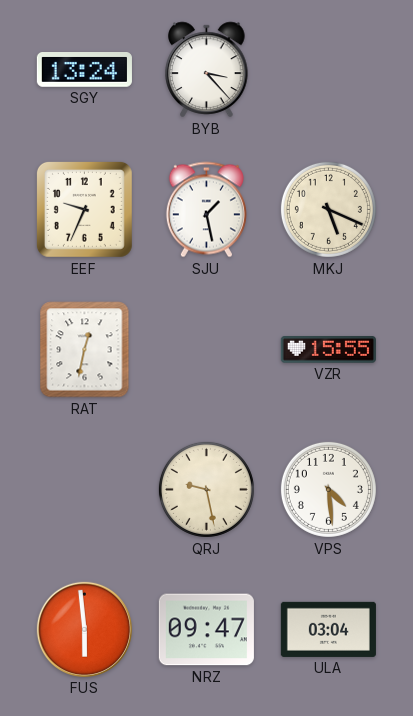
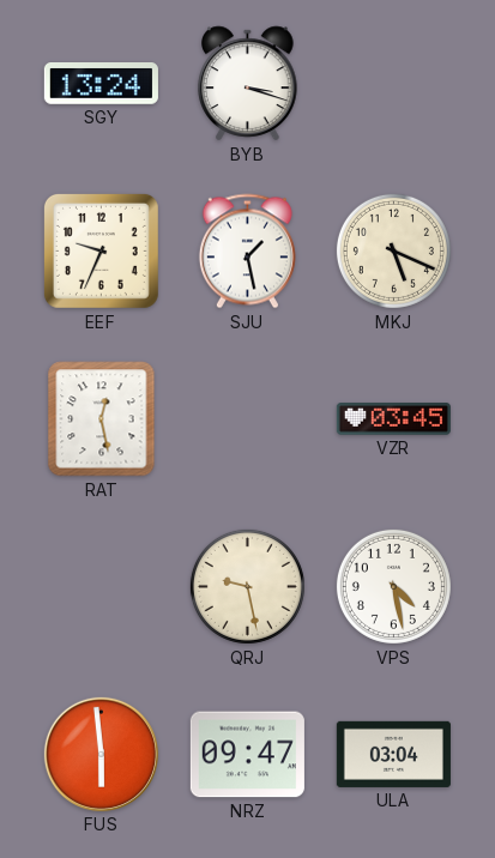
BYB: 3:23 -> 3:18 (248, 84)
RAT: 12:32 -> 12:28 (102, 419)
VZR: 15:55 -> 03:45 (393, 419)
VPS: 4:29 -> 4:28 (393, 586)
